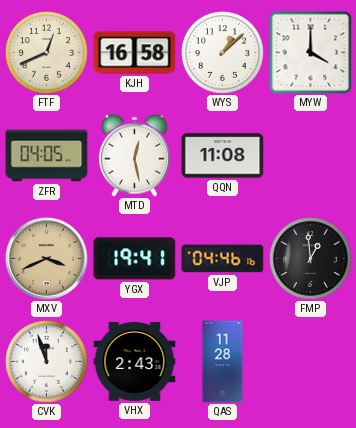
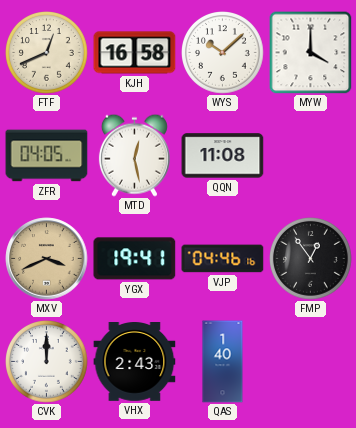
WYS: 1:08 -> 10:08 (223, 53)
FMP: 12:59 -> 12:54 (311, 259)
CVK: 11:57 -> 12:00 (47, 362)
QAS: 11:28 -> 1:40 (223, 362)
